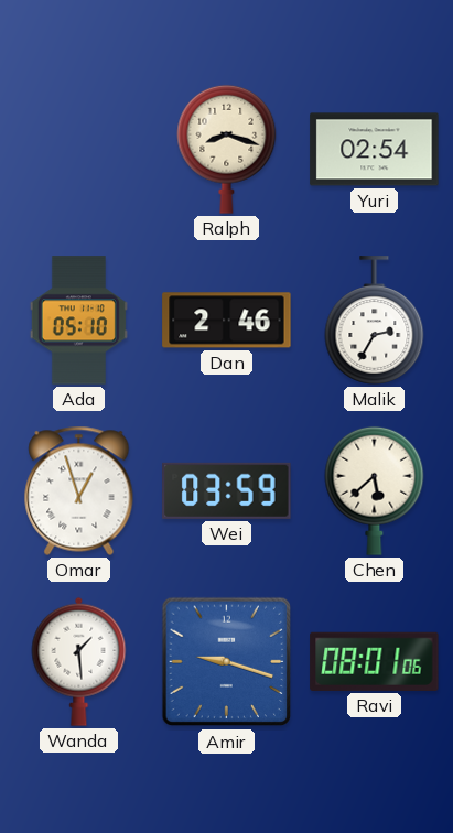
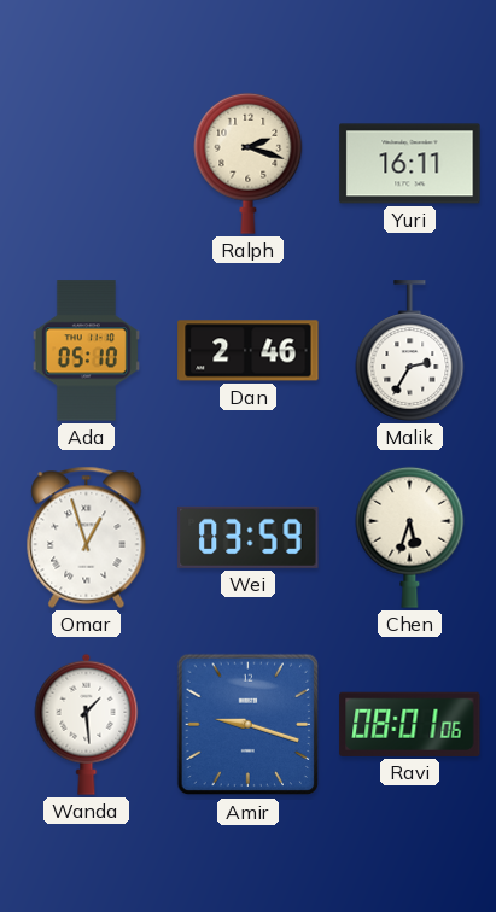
Ralph: 8:18 -> 2:18 (249, 163)
Yuri: 02:54 -> 16:11 (410, 164)
Chen: 5:38 -> 5:33 (410, 537)
